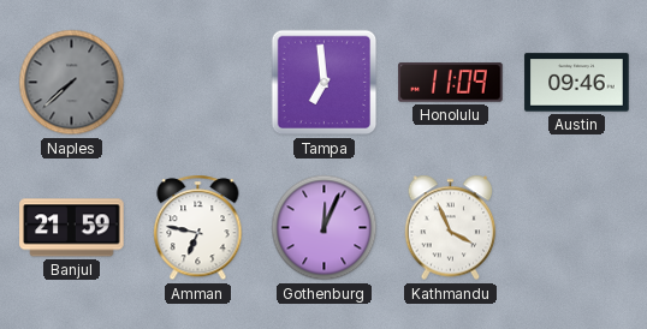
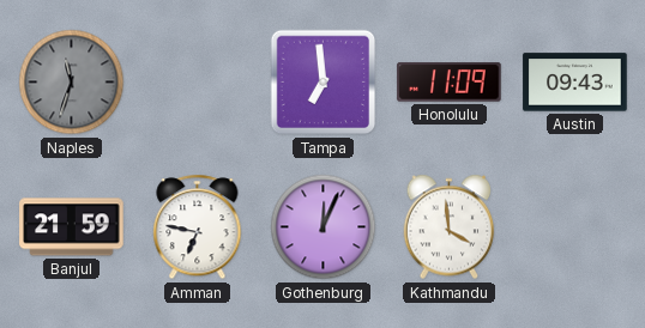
Naples: 7:38 -> 11:33 (72, 83)
Austin: 09:46 -> 09:43 (575, 83)
Kathmandu: 3:56 -> 3:59 (450, 227)
